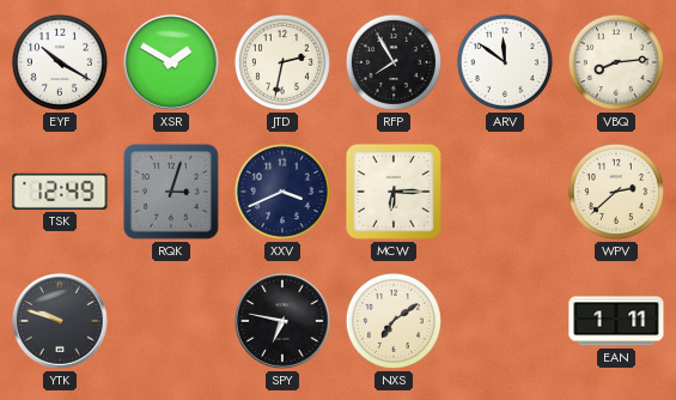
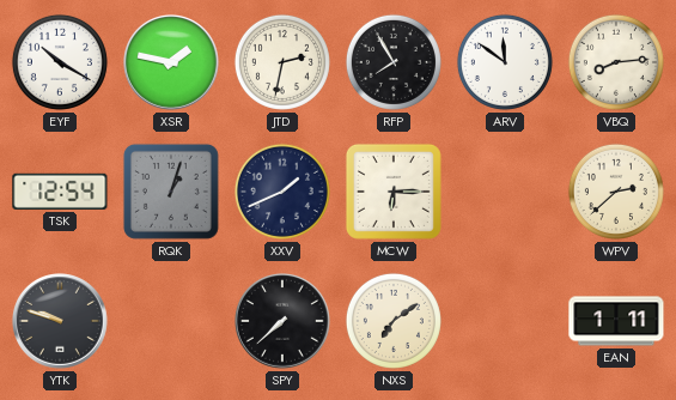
XSR: 1:50 -> 1:47 (172, 63)
TSK: 12:49 -> 12:54 (60, 192)
RQK: 3:03 -> 1:03 (171, 192)
XXV: 3:41 -> 1:41 (282, 192)
SPY: 6:47 -> 7:38 (284, 322)
